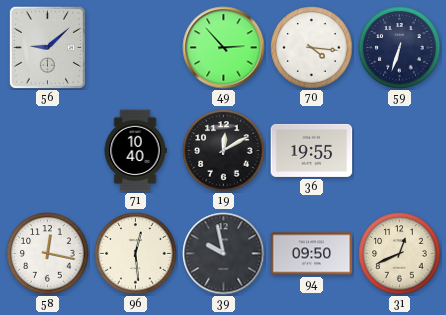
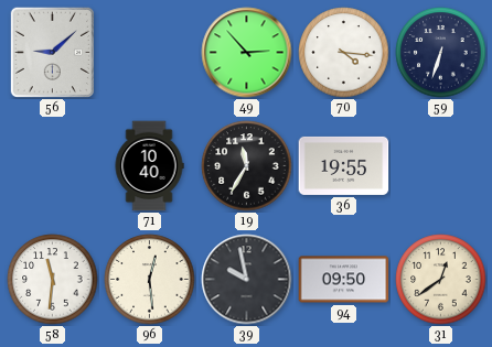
19: 12:10 -> 11:35 (247, 166)
58: 12:17 -> 11:31 (53, 280)
31: 12:41 -> 12:39 (441, 280)
